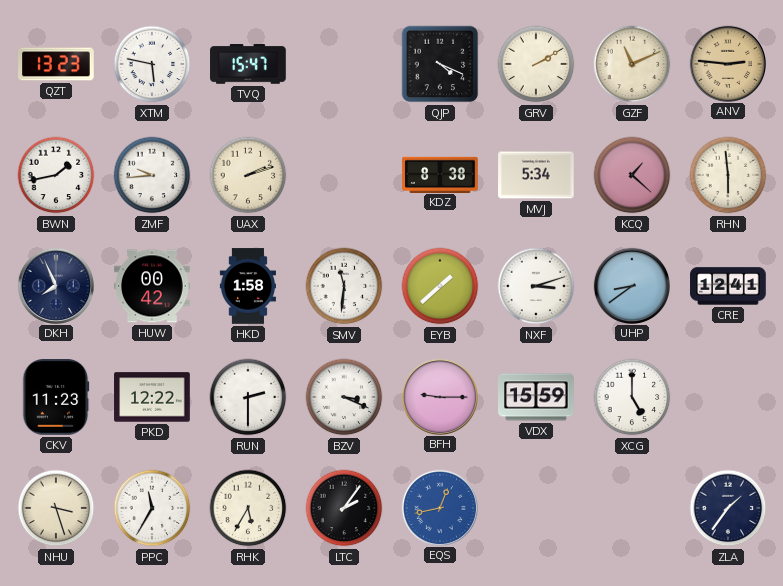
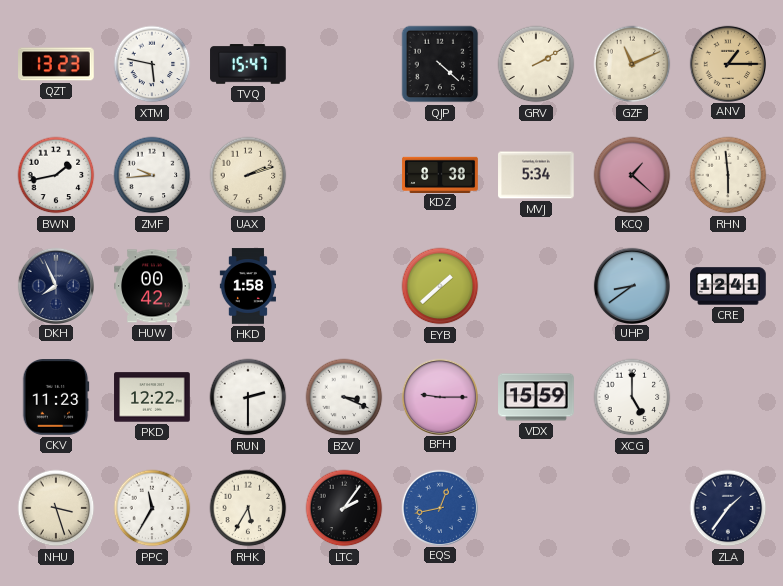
QJP: 4:19 -> 4:22 (440, 64)
ANV: 2:46 -> 1:15 (727, 63)
SMV: 11:31 -> none (344, 286)
NXF: 3:12 -> none (536, 286)
